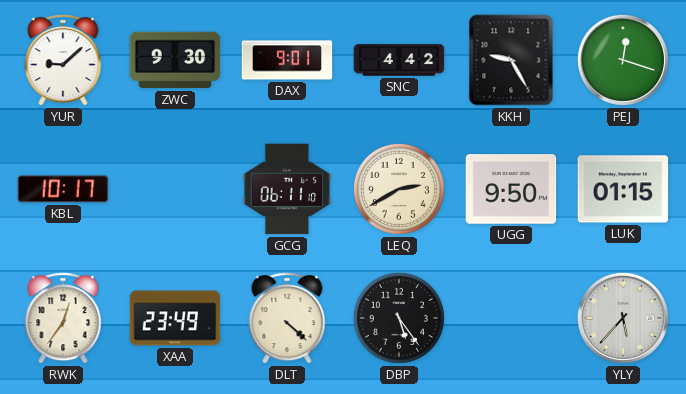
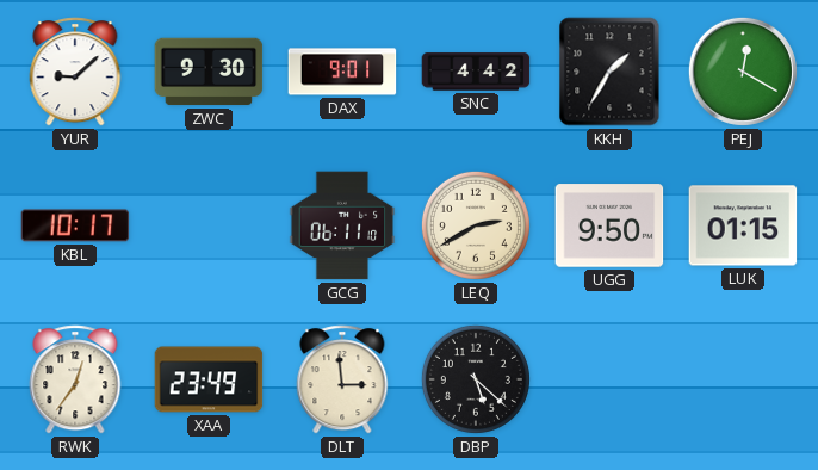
KKH: 9:25 -> 1:35 (609, 72)
PEJ: 12:18 -> 12:20 (743, 72)
DLT: 4:22 -> 2:59 (342, 379)
DBP: 5:24 -> 5:22 (476, 379)
YLY: 5:37 -> none (623, 318)
